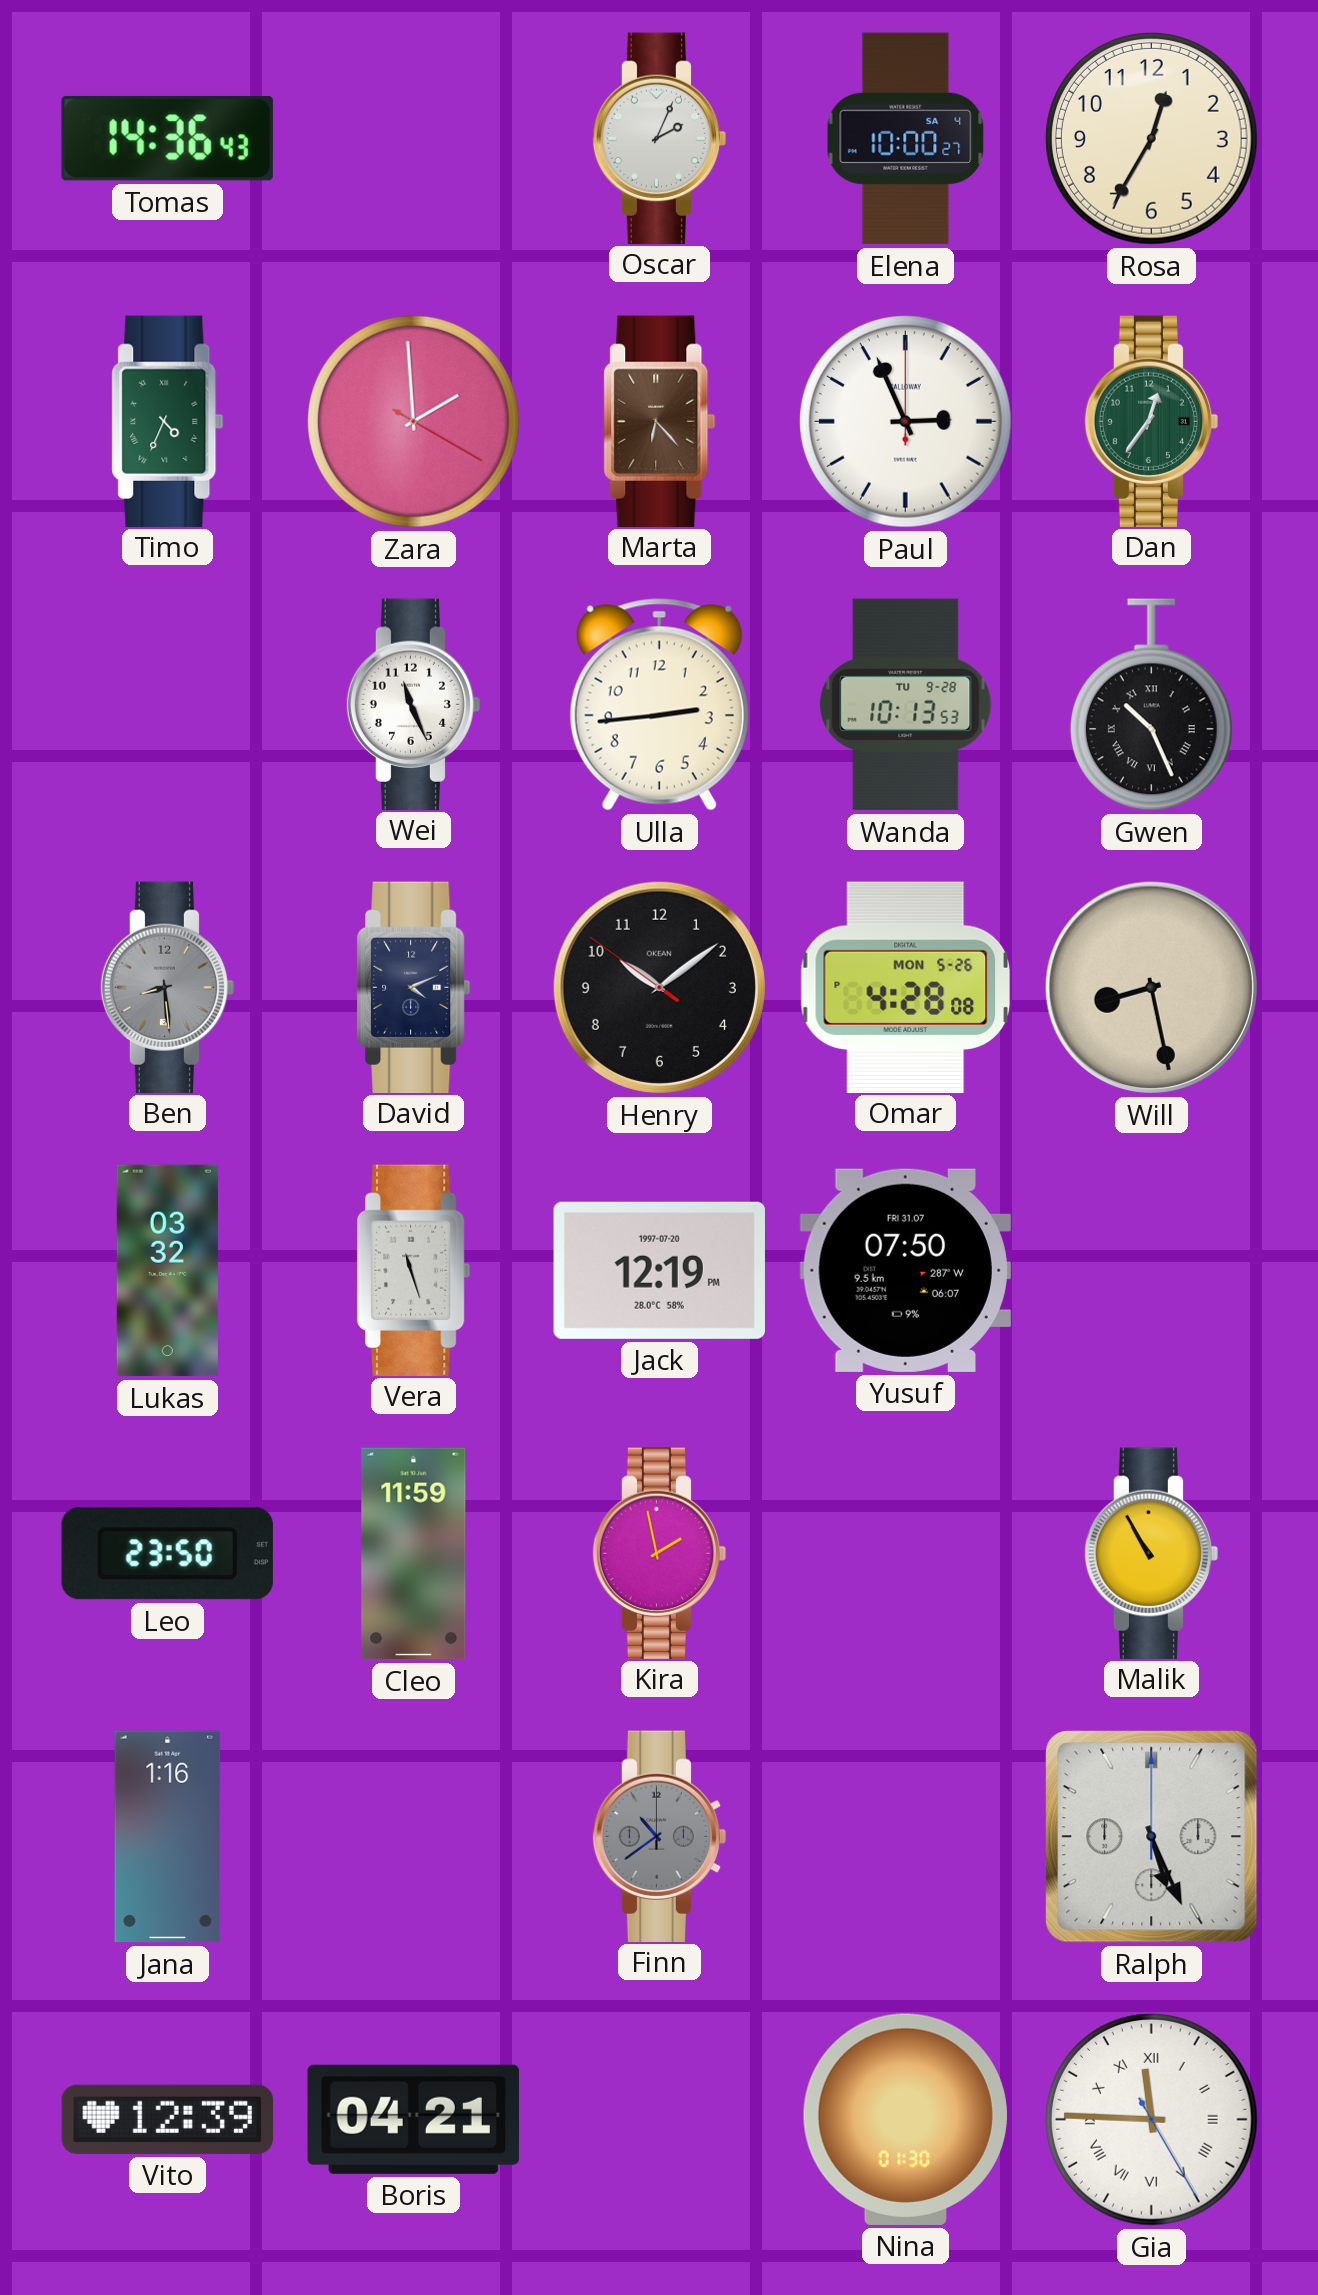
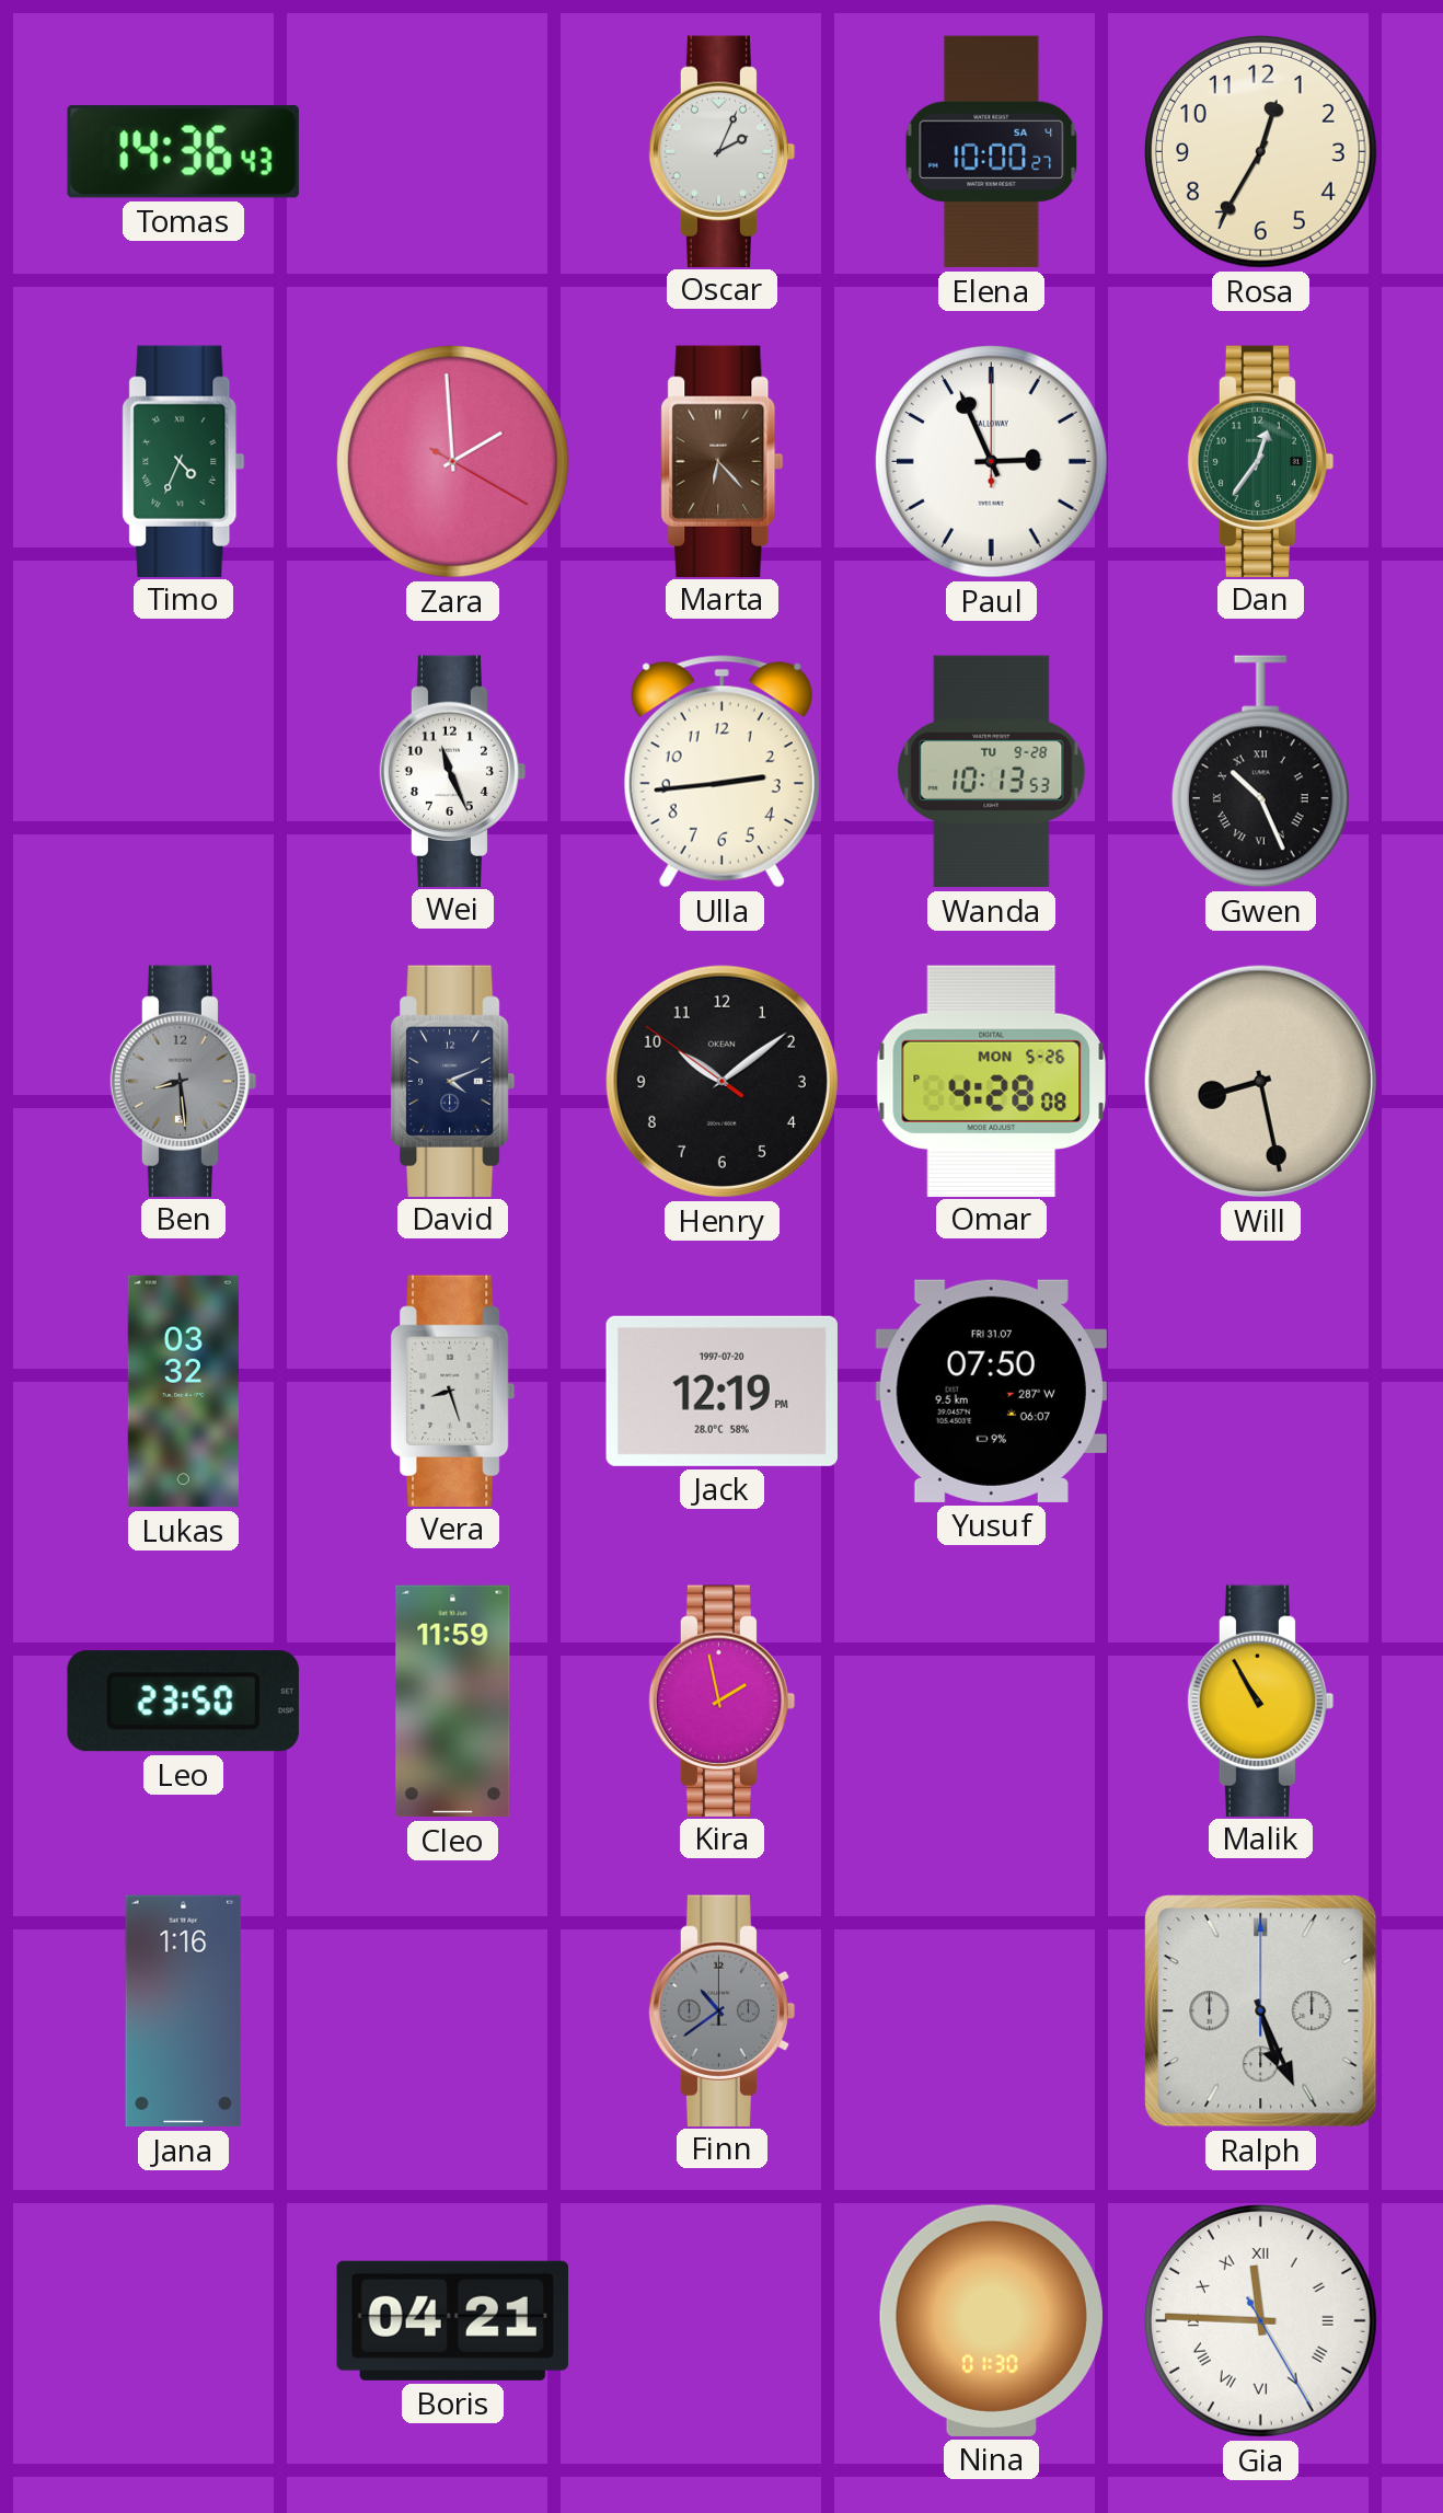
Vera: 11:27 -> 8:27 (453, 1391)
Vito: 12:39 -> none (168, 2119)
